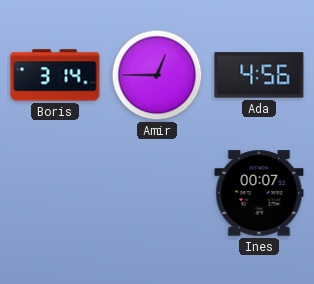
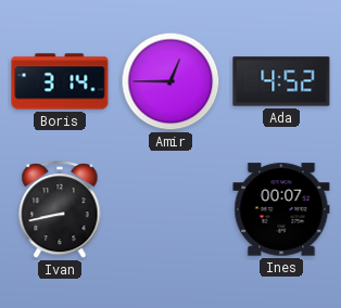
Ada: 4:56 -> 4:52 (281, 81)
Ivan: none -> 8:43 (60, 210)
